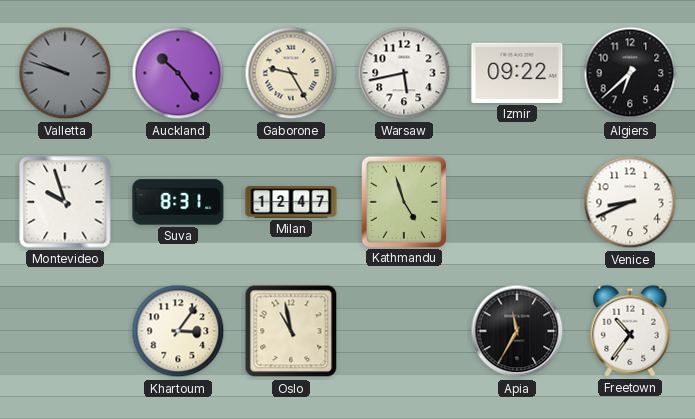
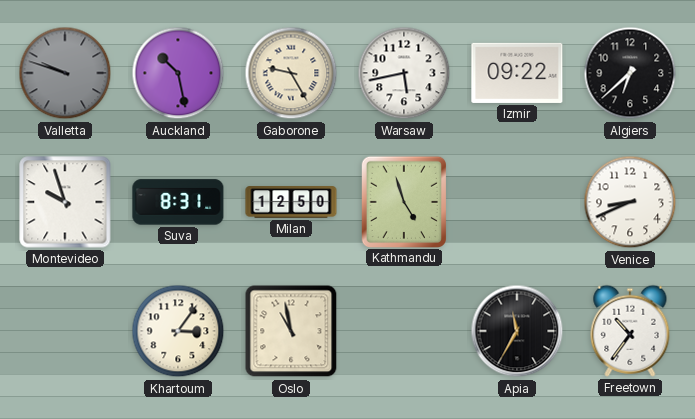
Auckland: 10:24 -> 10:28 (178, 73)
Milan: 12:47 -> 12:50 (291, 202)
